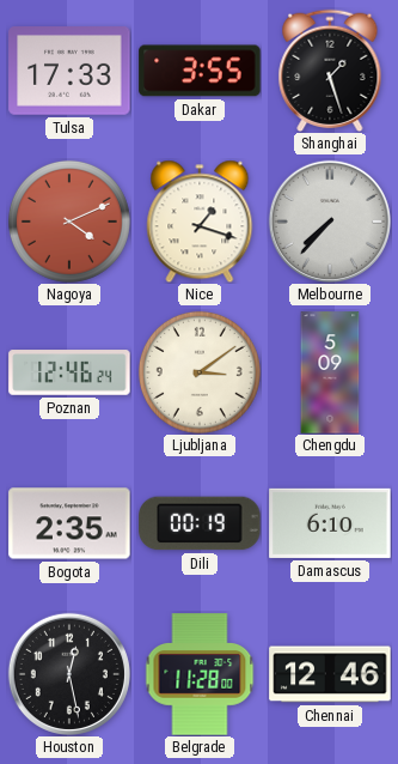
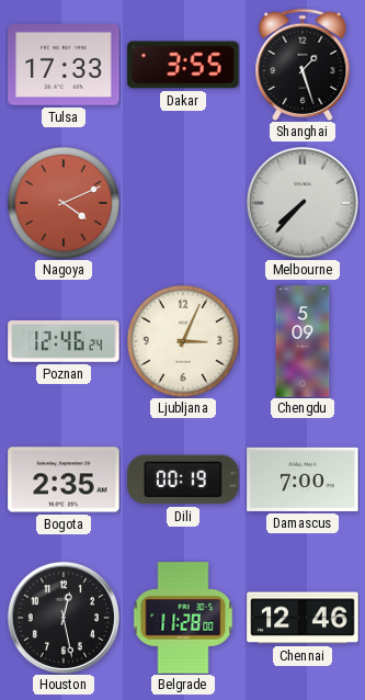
Nice: 1:18 -> none (200, 222)
Ljubljana: 3:09 -> 3:04 (183, 341)
Damascus: 6:10 -> 7:00 (303, 479)
